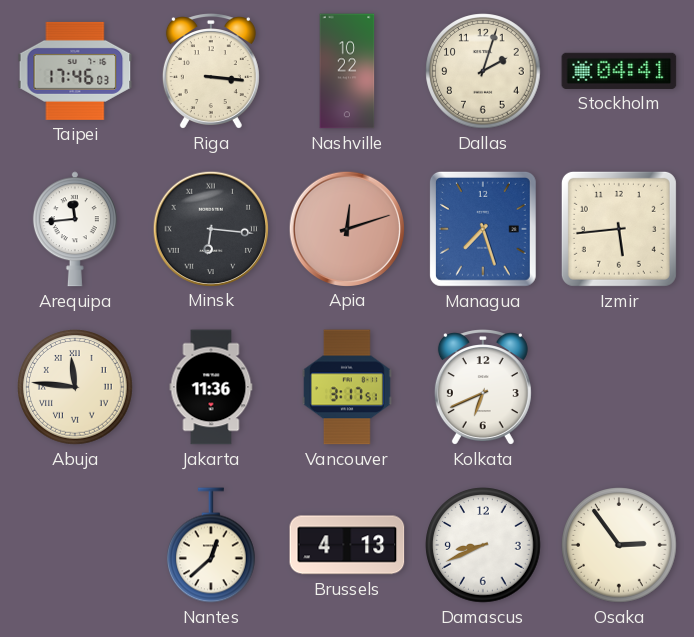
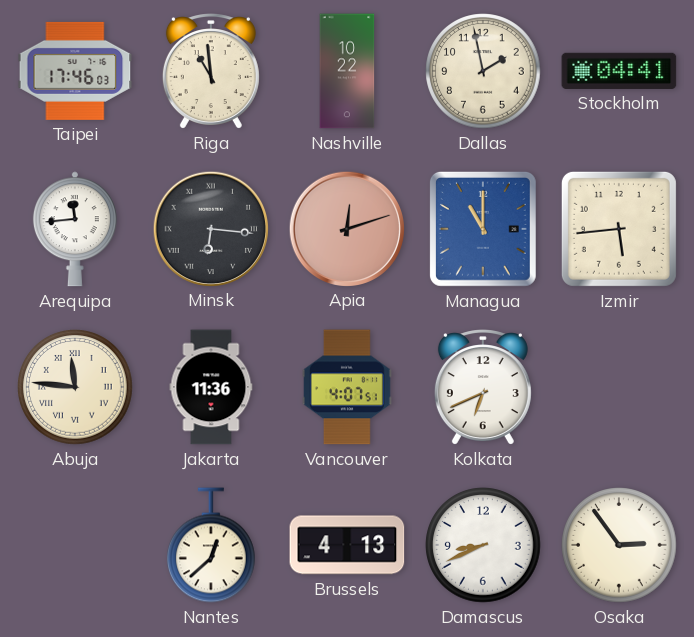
Riga: 3:16 -> 10:59 (211, 71)
Dallas: 2:03 -> 1:58 (483, 71)
Managua: 7:27 -> 11:00 (483, 229)
Vancouver: 3:17 -> 4:07 (348, 387)
